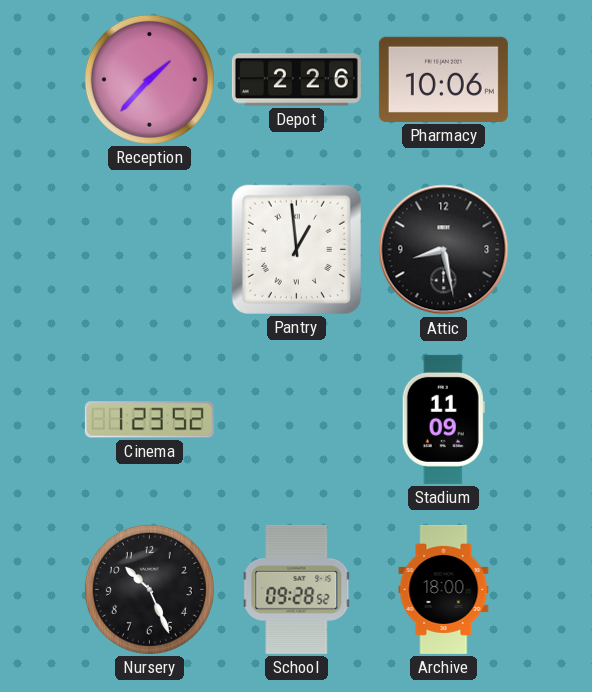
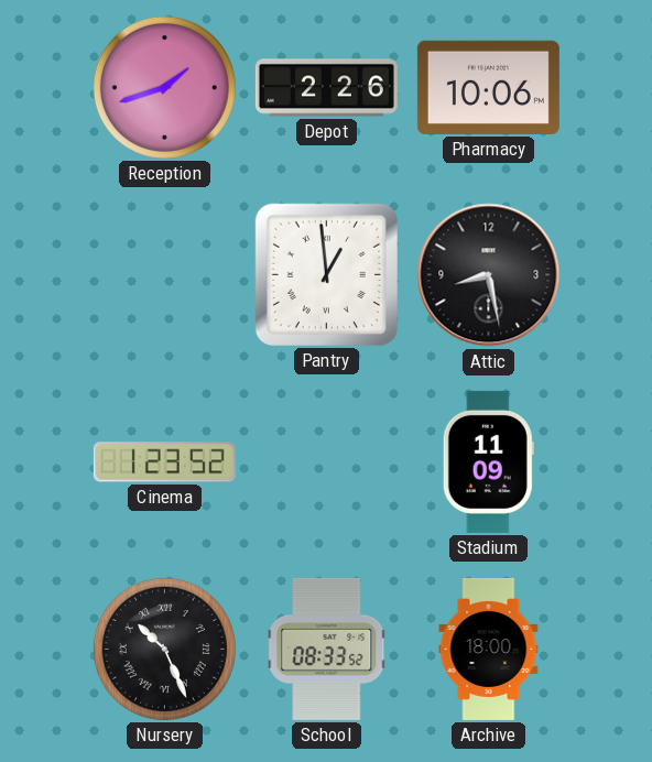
Reception: 1:37 -> 1:42 (164, 87)
Nursery numerals: Arabic -> Roman (164, 649)
School: 09:28 -> 08:33 (327, 649)
